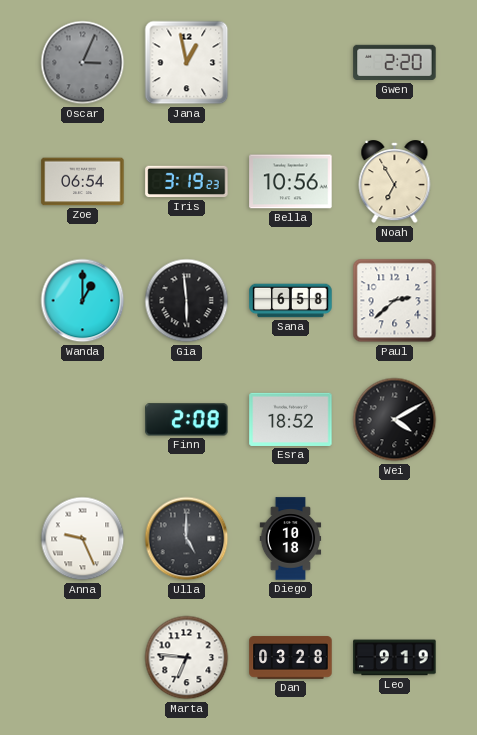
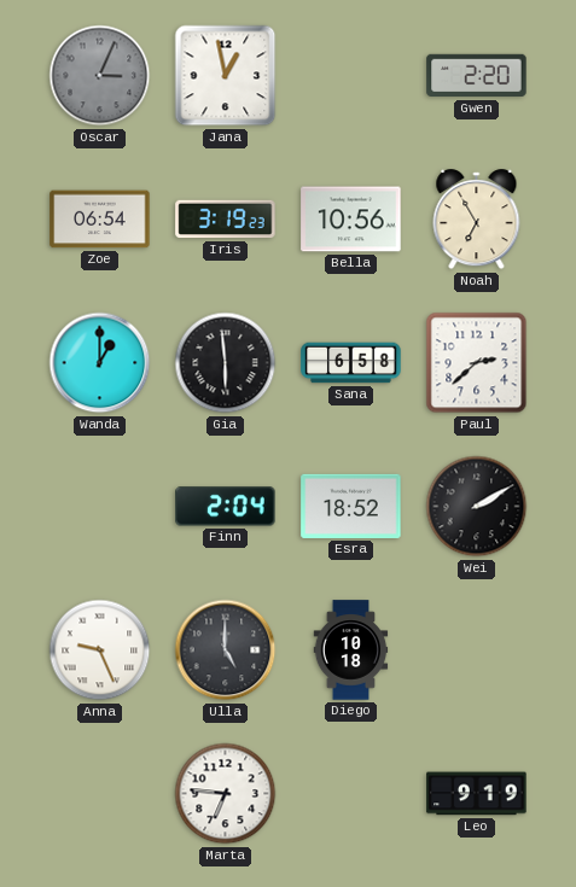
Finn: 2:08 -> 2:04 (226, 507)
Wei: 4:10 -> 2:10 (477, 507)
Dan: 03:28 -> none (291, 658)
